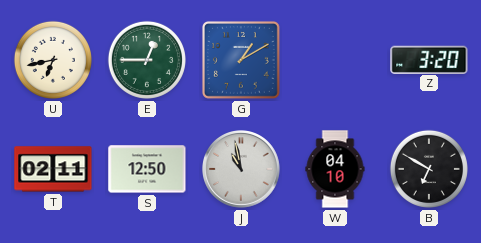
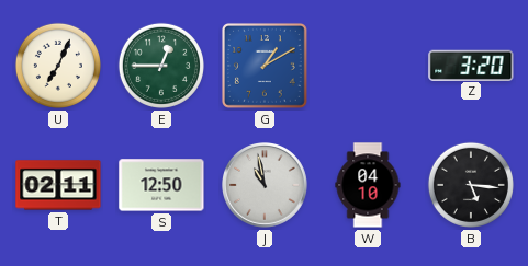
U: 6:43 -> 7:04 (58, 66)
B: 6:50 -> 5:16 (471, 185)
